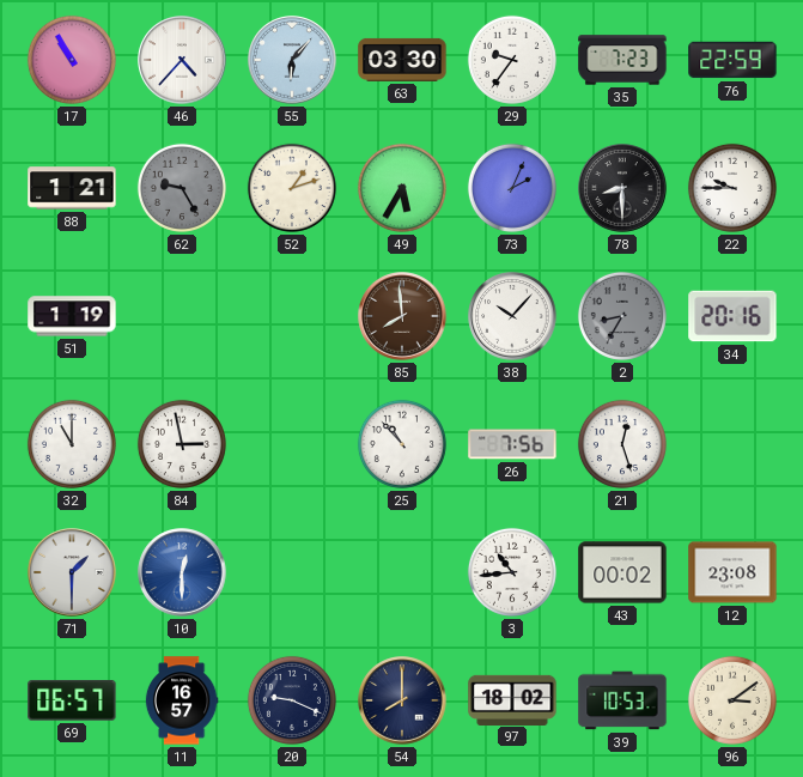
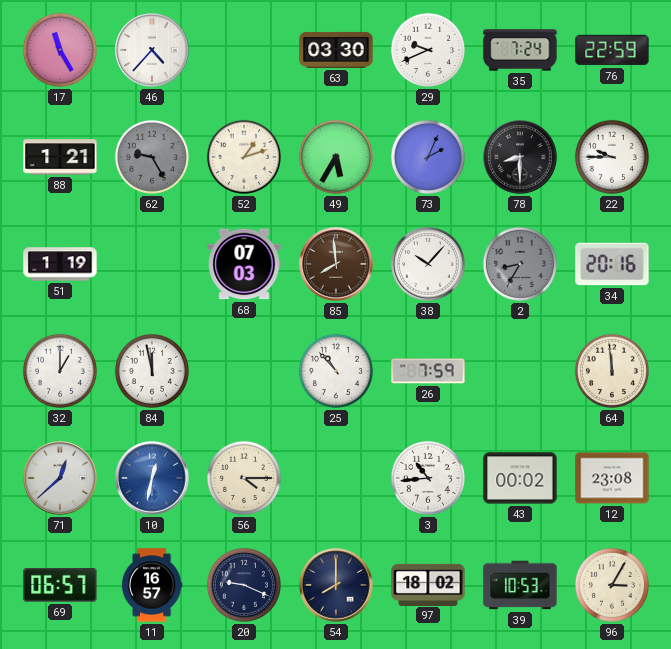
17: 10:55 -> 11:25 (60, 50)
55: 6:07 -> none (292, 60)
29: 9:36 -> 9:41 (428, 50)
35: 7:23 -> 7:24 (520, 50)
68: none -> 07:03 (244, 264)
32: 11:00 -> 1:00 (60, 371)
84: 2:58 -> 11:58 (152, 371)
26: 7:56 -> 7:59 (428, 371)
21: 12:27 -> none (622, 444)
64: none -> 11:59 (612, 371)
71: 1:30 -> 12:38 (60, 478)
10: 12:30 -> 12:32 (152, 478)
56: none -> 4:15 (244, 478)
96: 3:09 -> 3:05 (612, 585)
